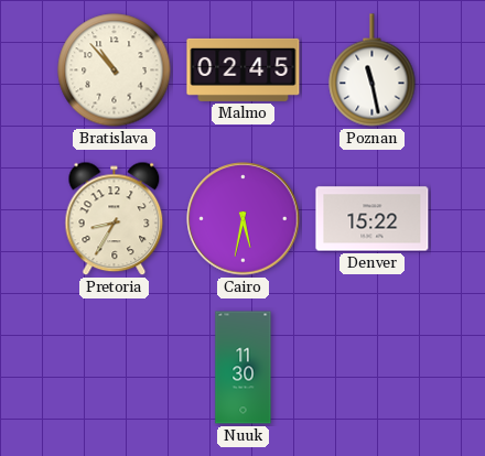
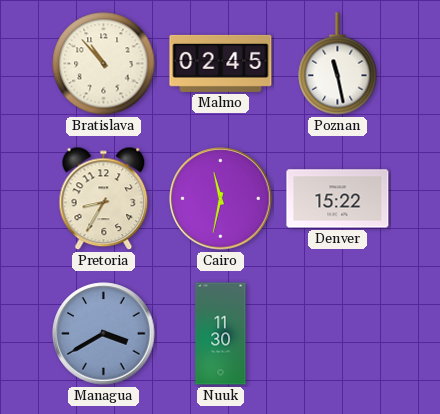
Cairo: 5:32 -> 11:32 (221, 199)
Managua: none -> 3:40 (104, 334)
